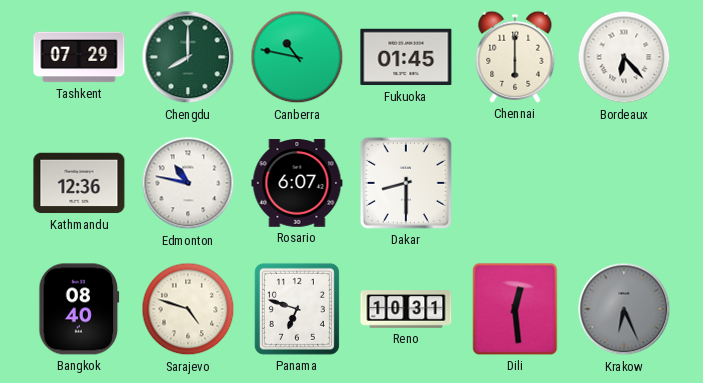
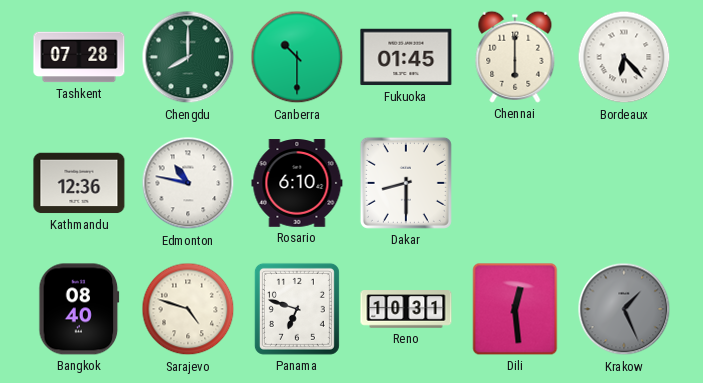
Tashkent: 07:29 -> 07:28 (79, 57)
Canberra: 10:47 -> 10:30 (297, 57)
Rosario: 6:07 -> 6:10 (297, 183)
Krakow: 6:26 -> 1:26 (624, 309)
